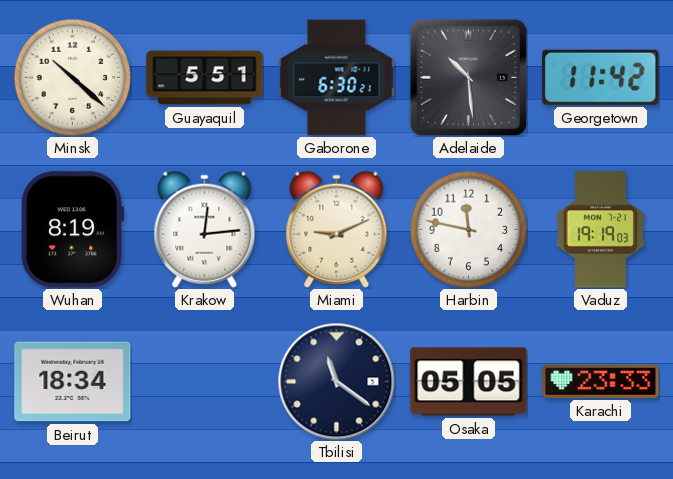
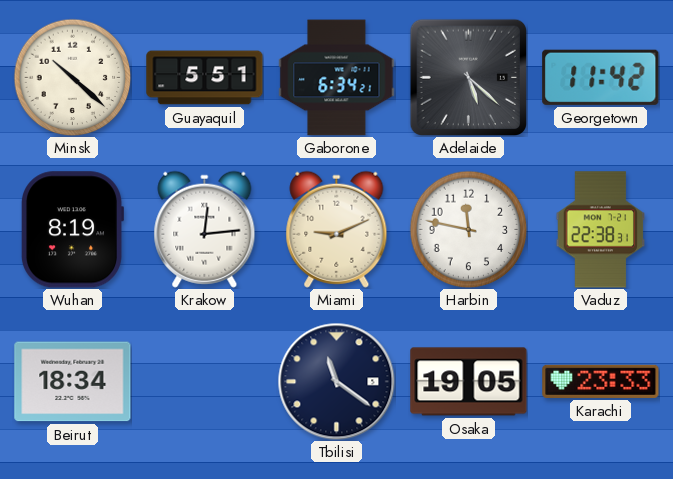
Gaborone: 6:30 -> 6:34 (337, 78)
Adelaide: 10:29 -> 5:22 (468, 77)
Vaduz: 19:19 -> 22:38 (601, 230)
Osaka: 05:05 -> 19:05 (469, 382)
